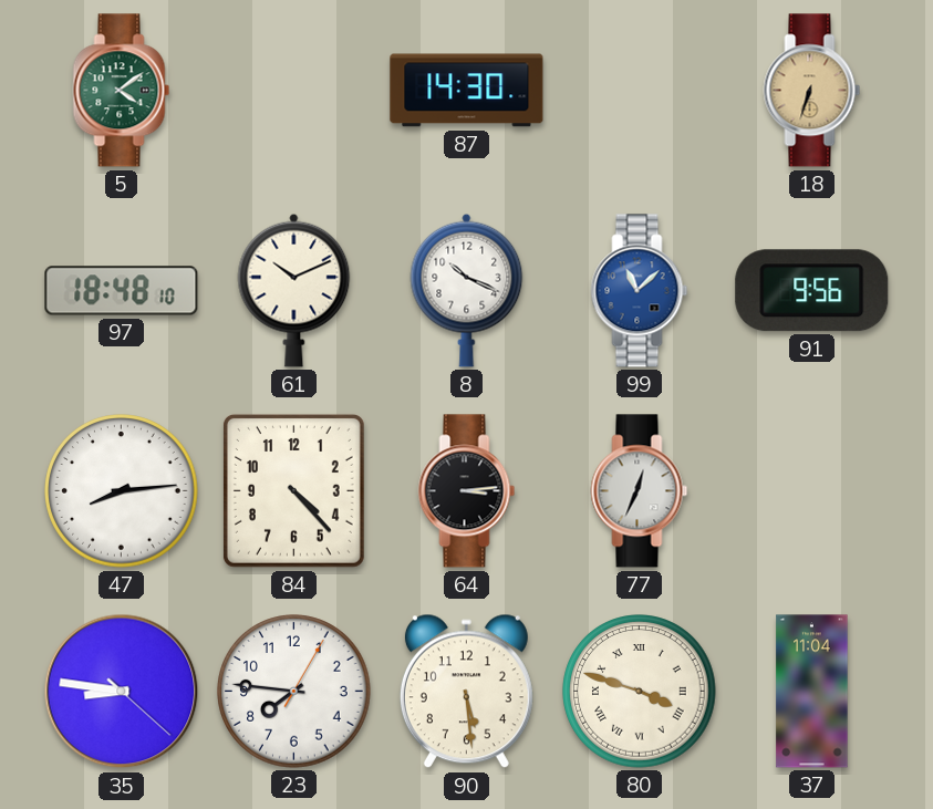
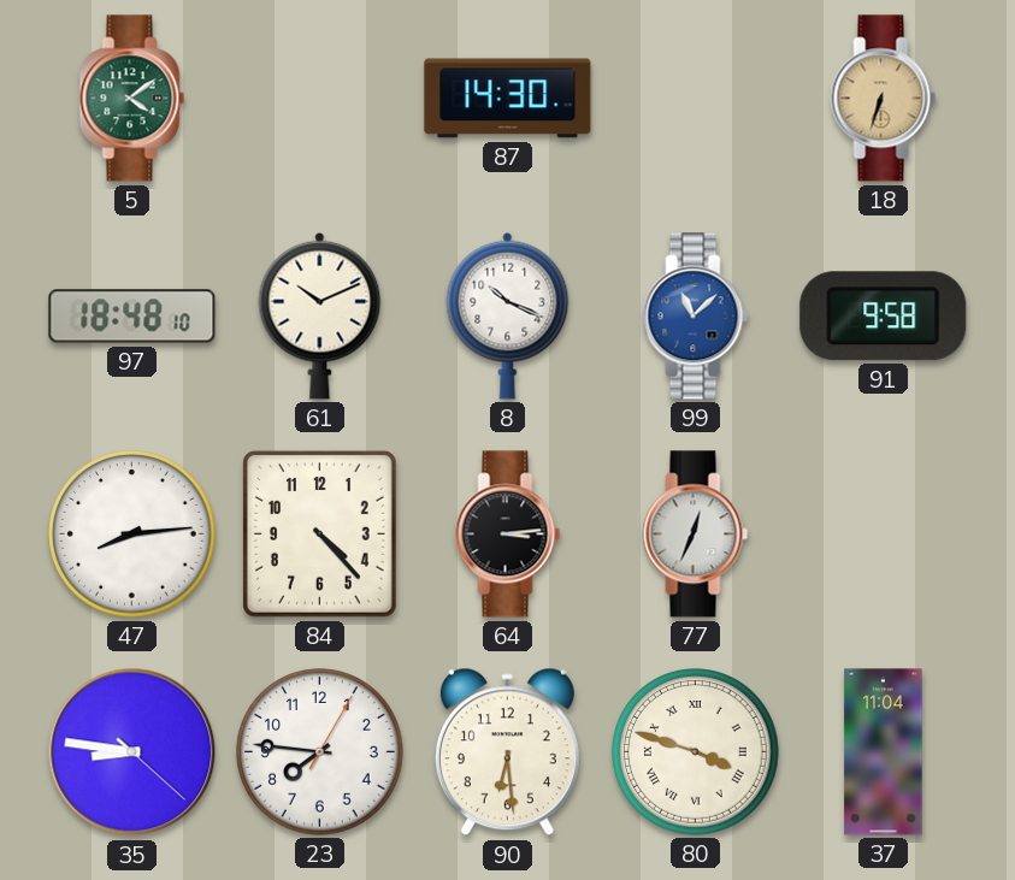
91: 9:56 -> 9:58 (884, 317)
90: 5:29 -> 6:29 (507, 752)
